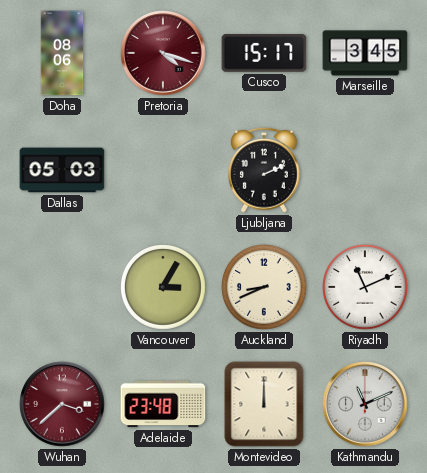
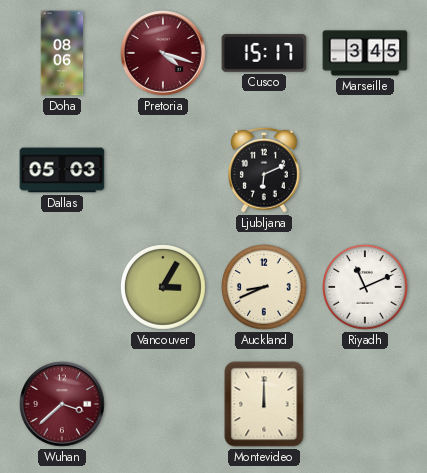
Ljubljana: 2:11 -> 6:11 (265, 170)
Adelaide: 23:48 -> none (163, 404)
Kathmandu: 11:11 -> none (365, 404)
